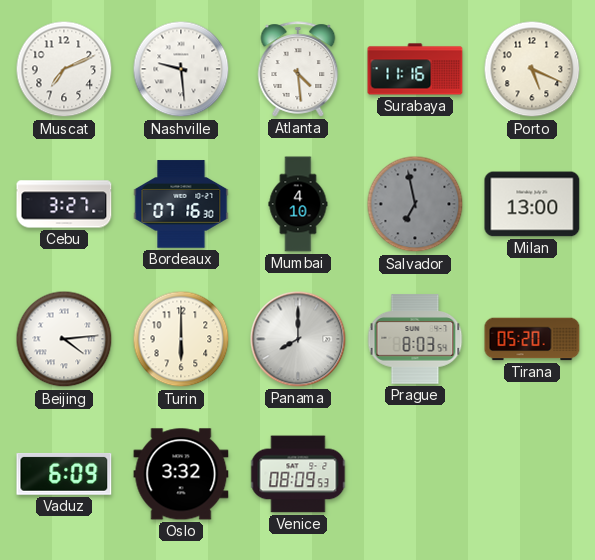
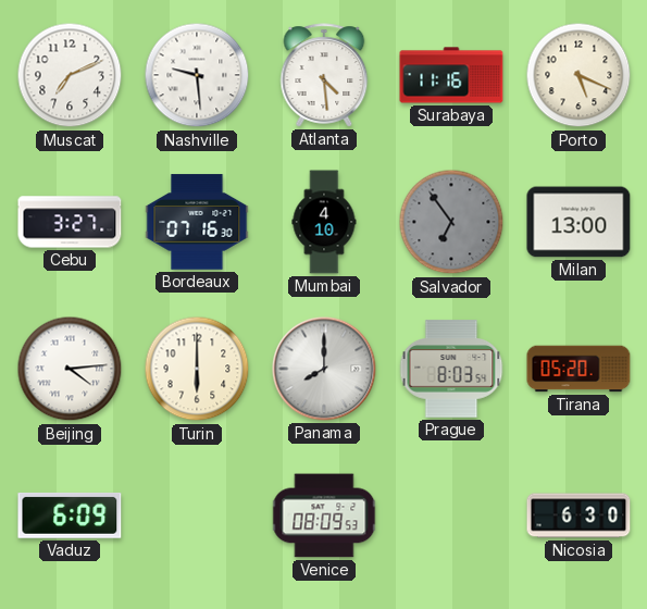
Salvador: 6:58 -> 6:54 (451, 222)
Oslo: 3:32 -> none (181, 474)
Nicosia: none -> 6:30 (578, 515)
